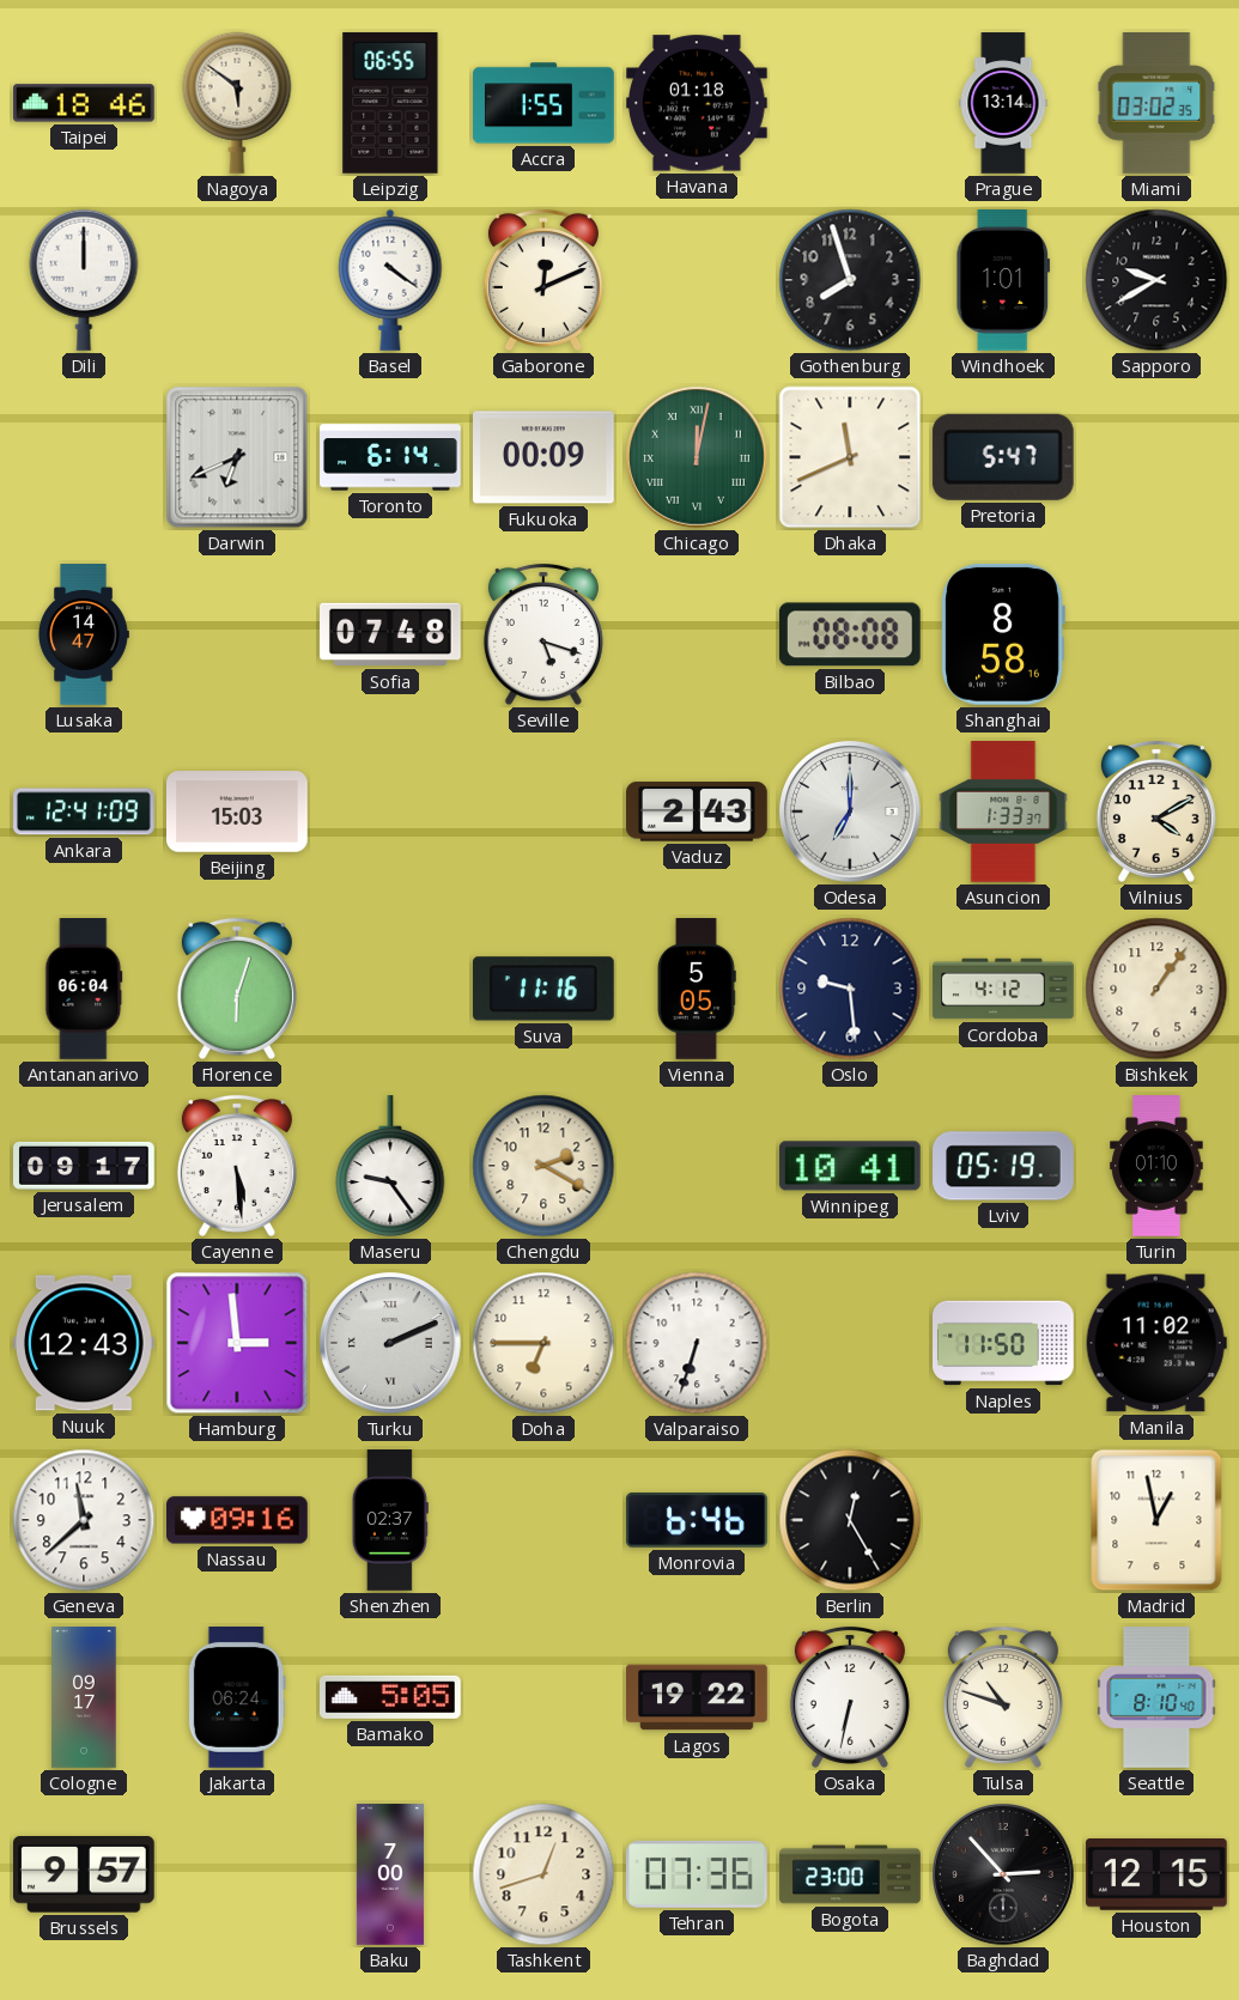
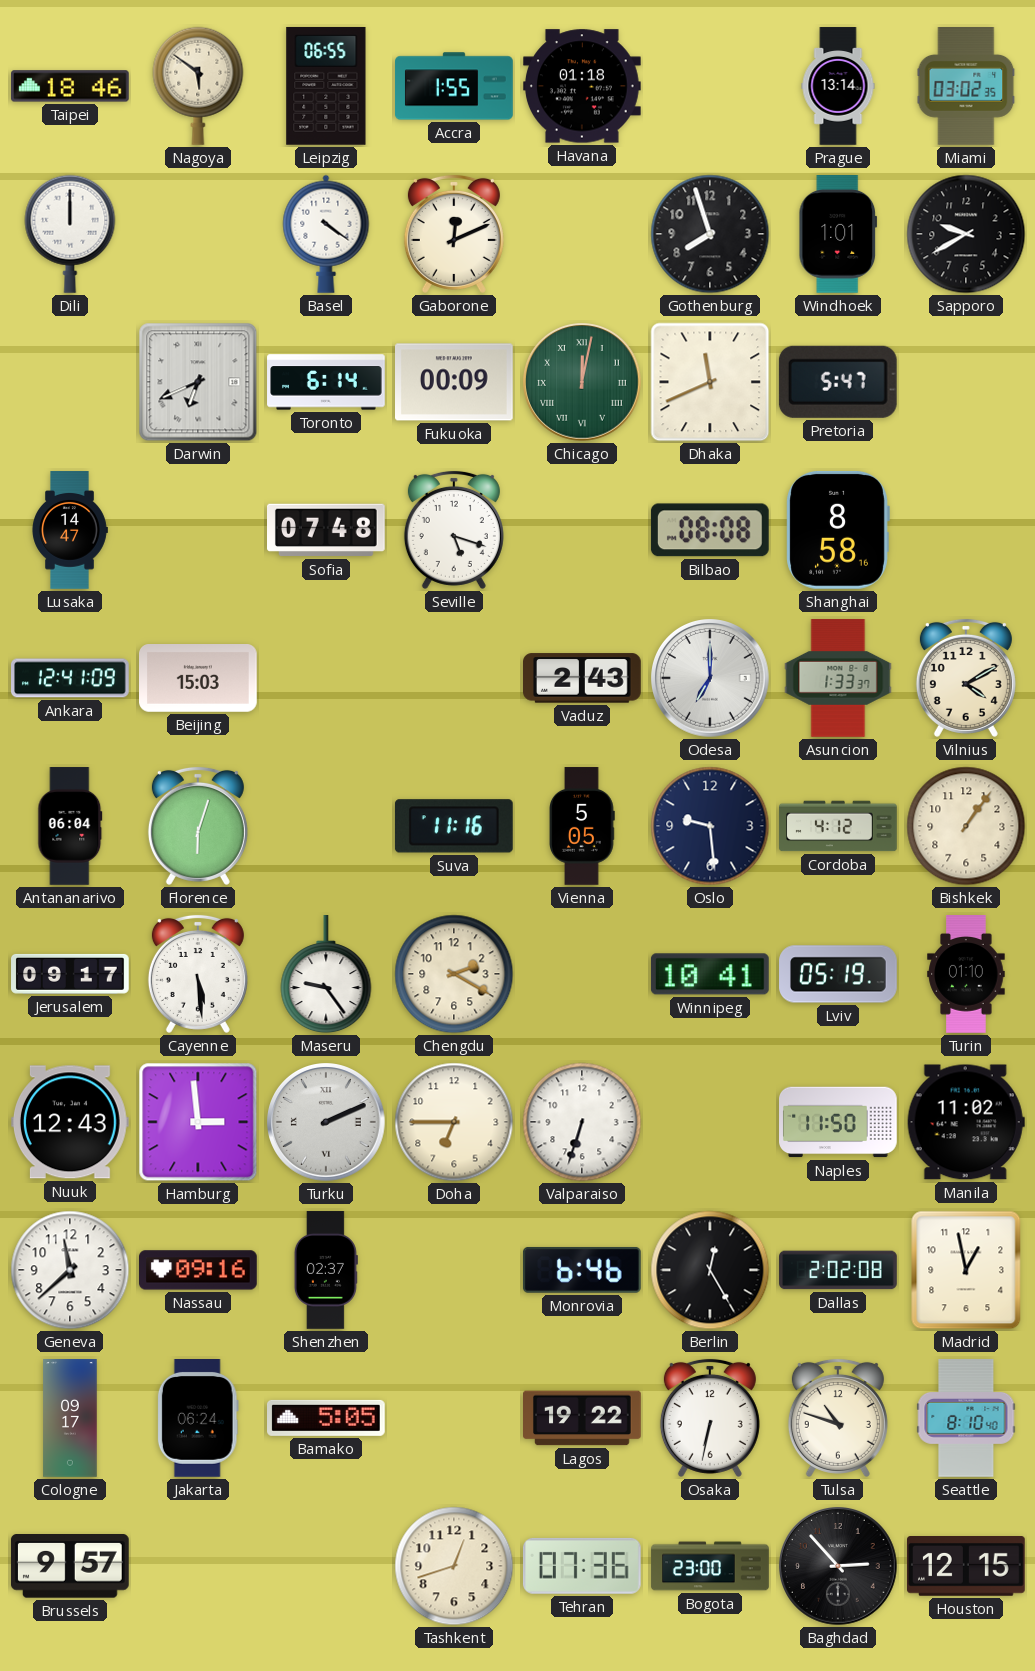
Dallas: none -> 2:02 (838, 1270)
Baku: 7:00 -> none (390, 1874)
